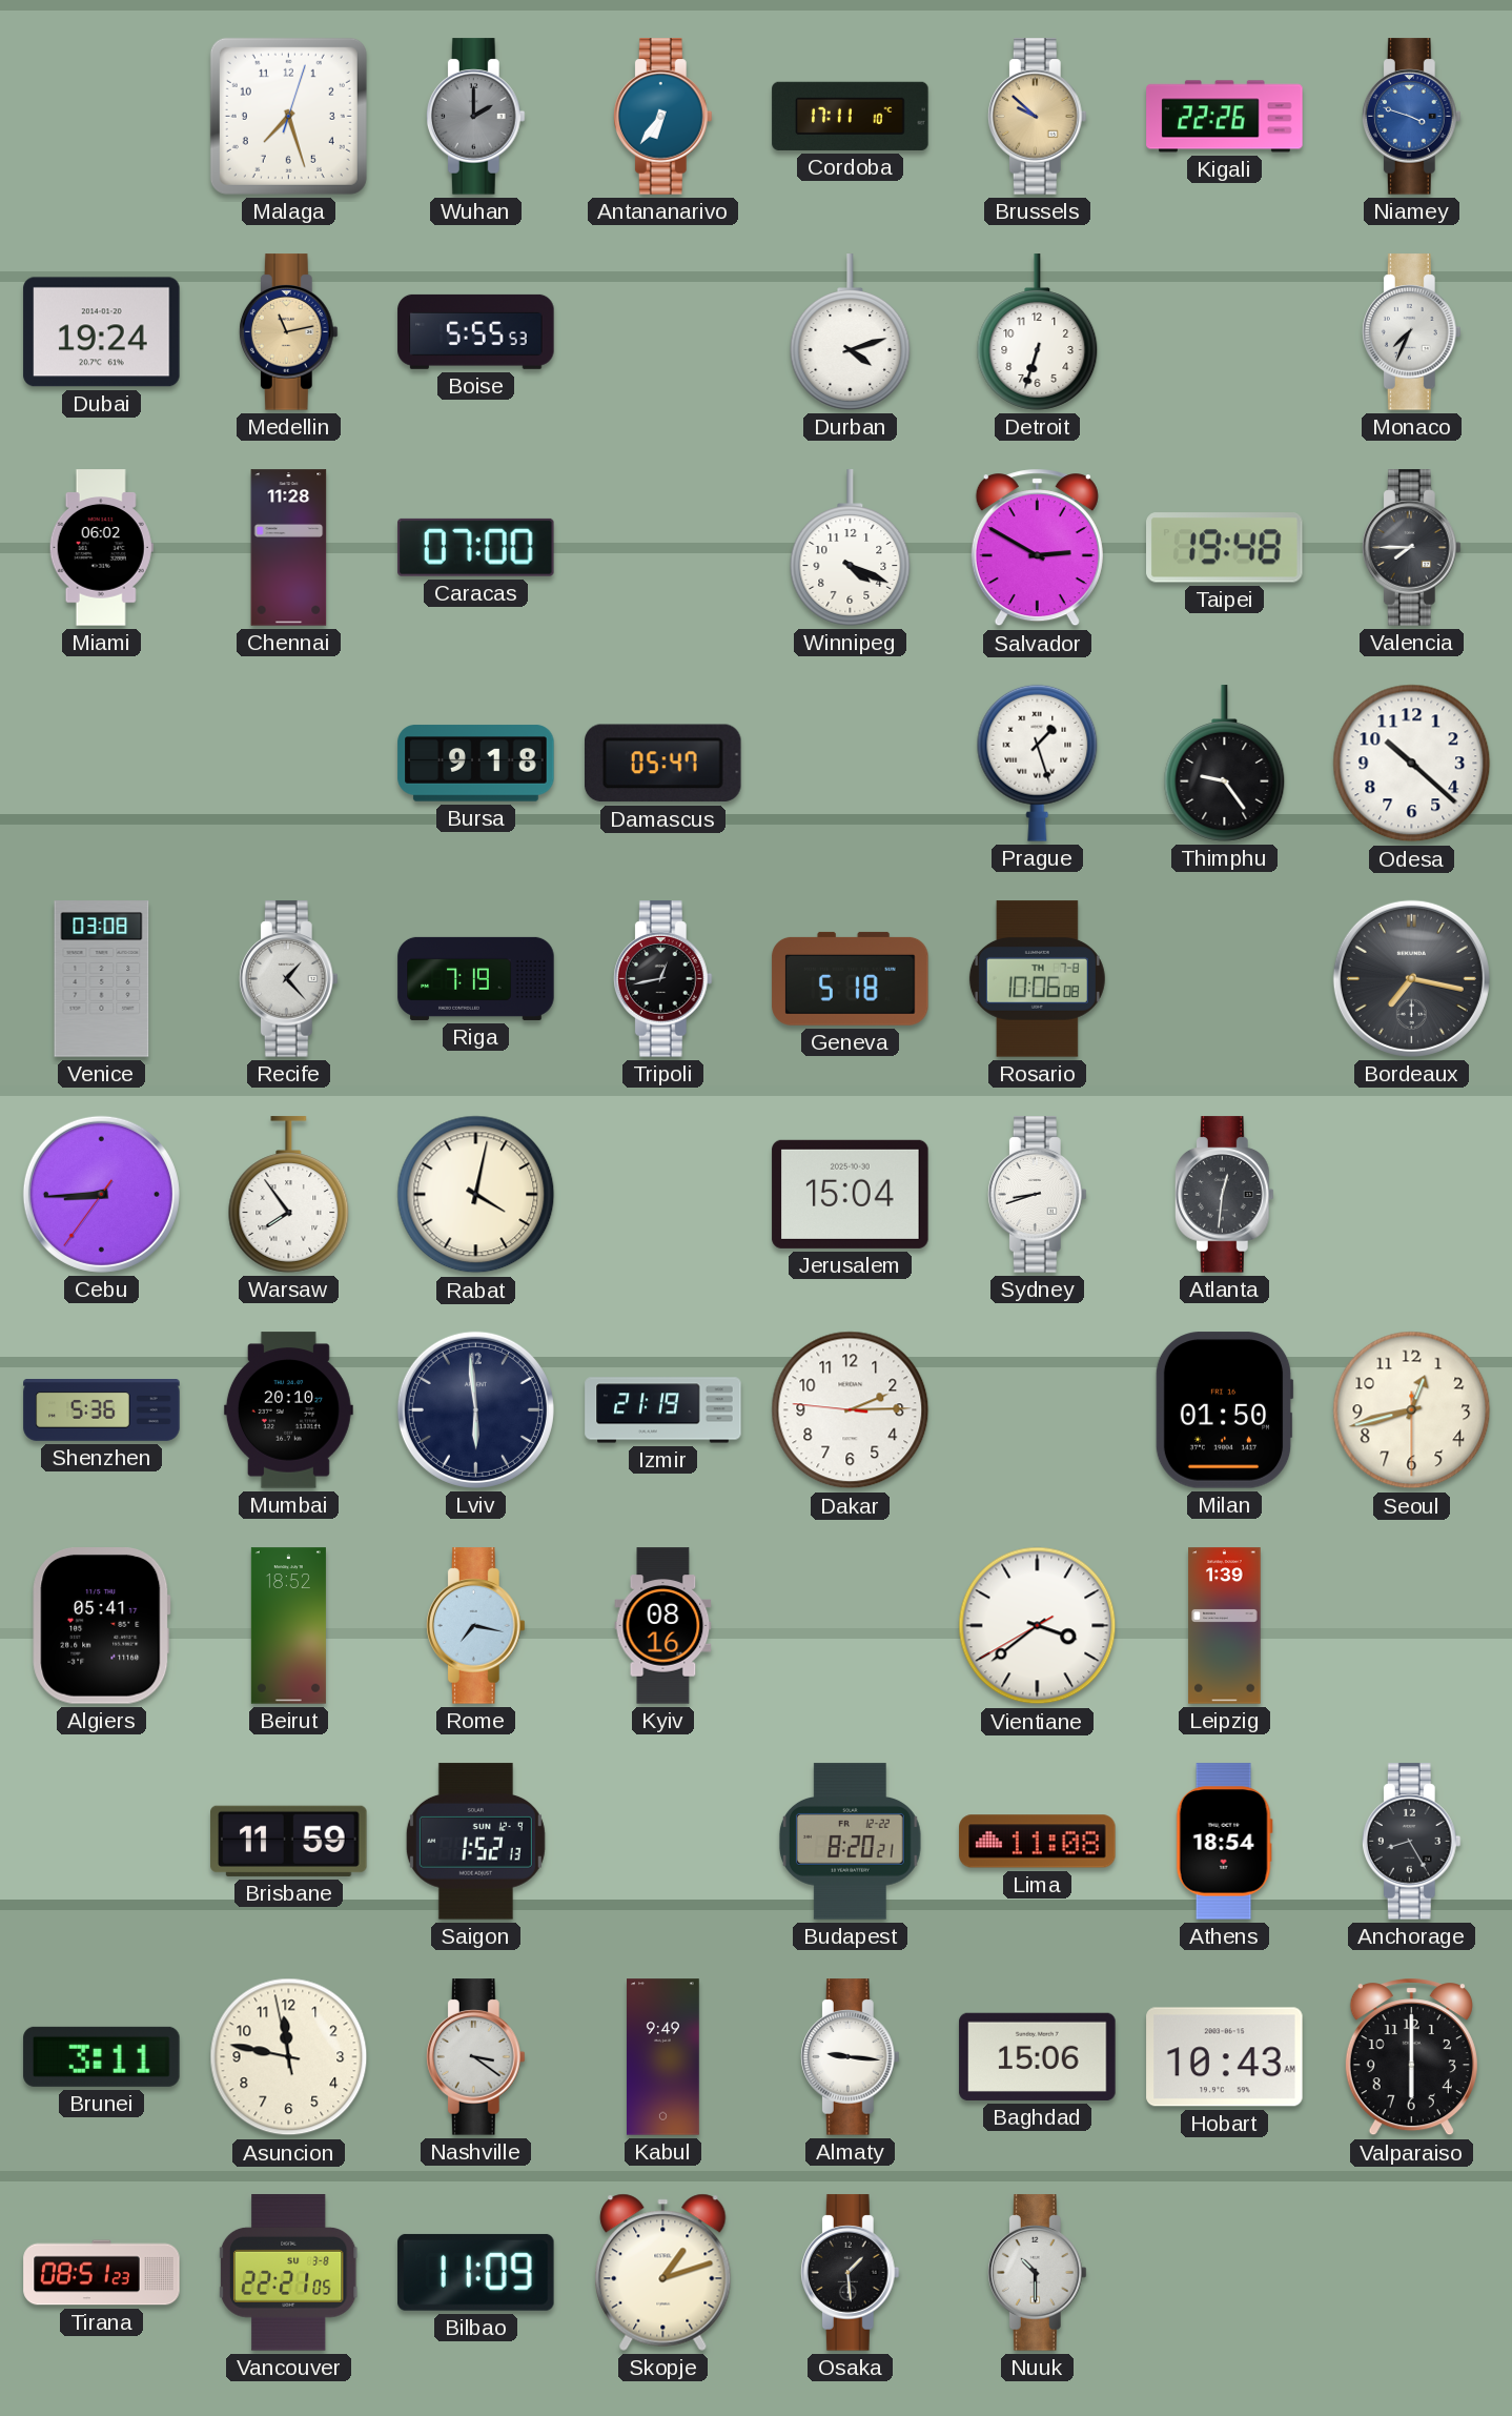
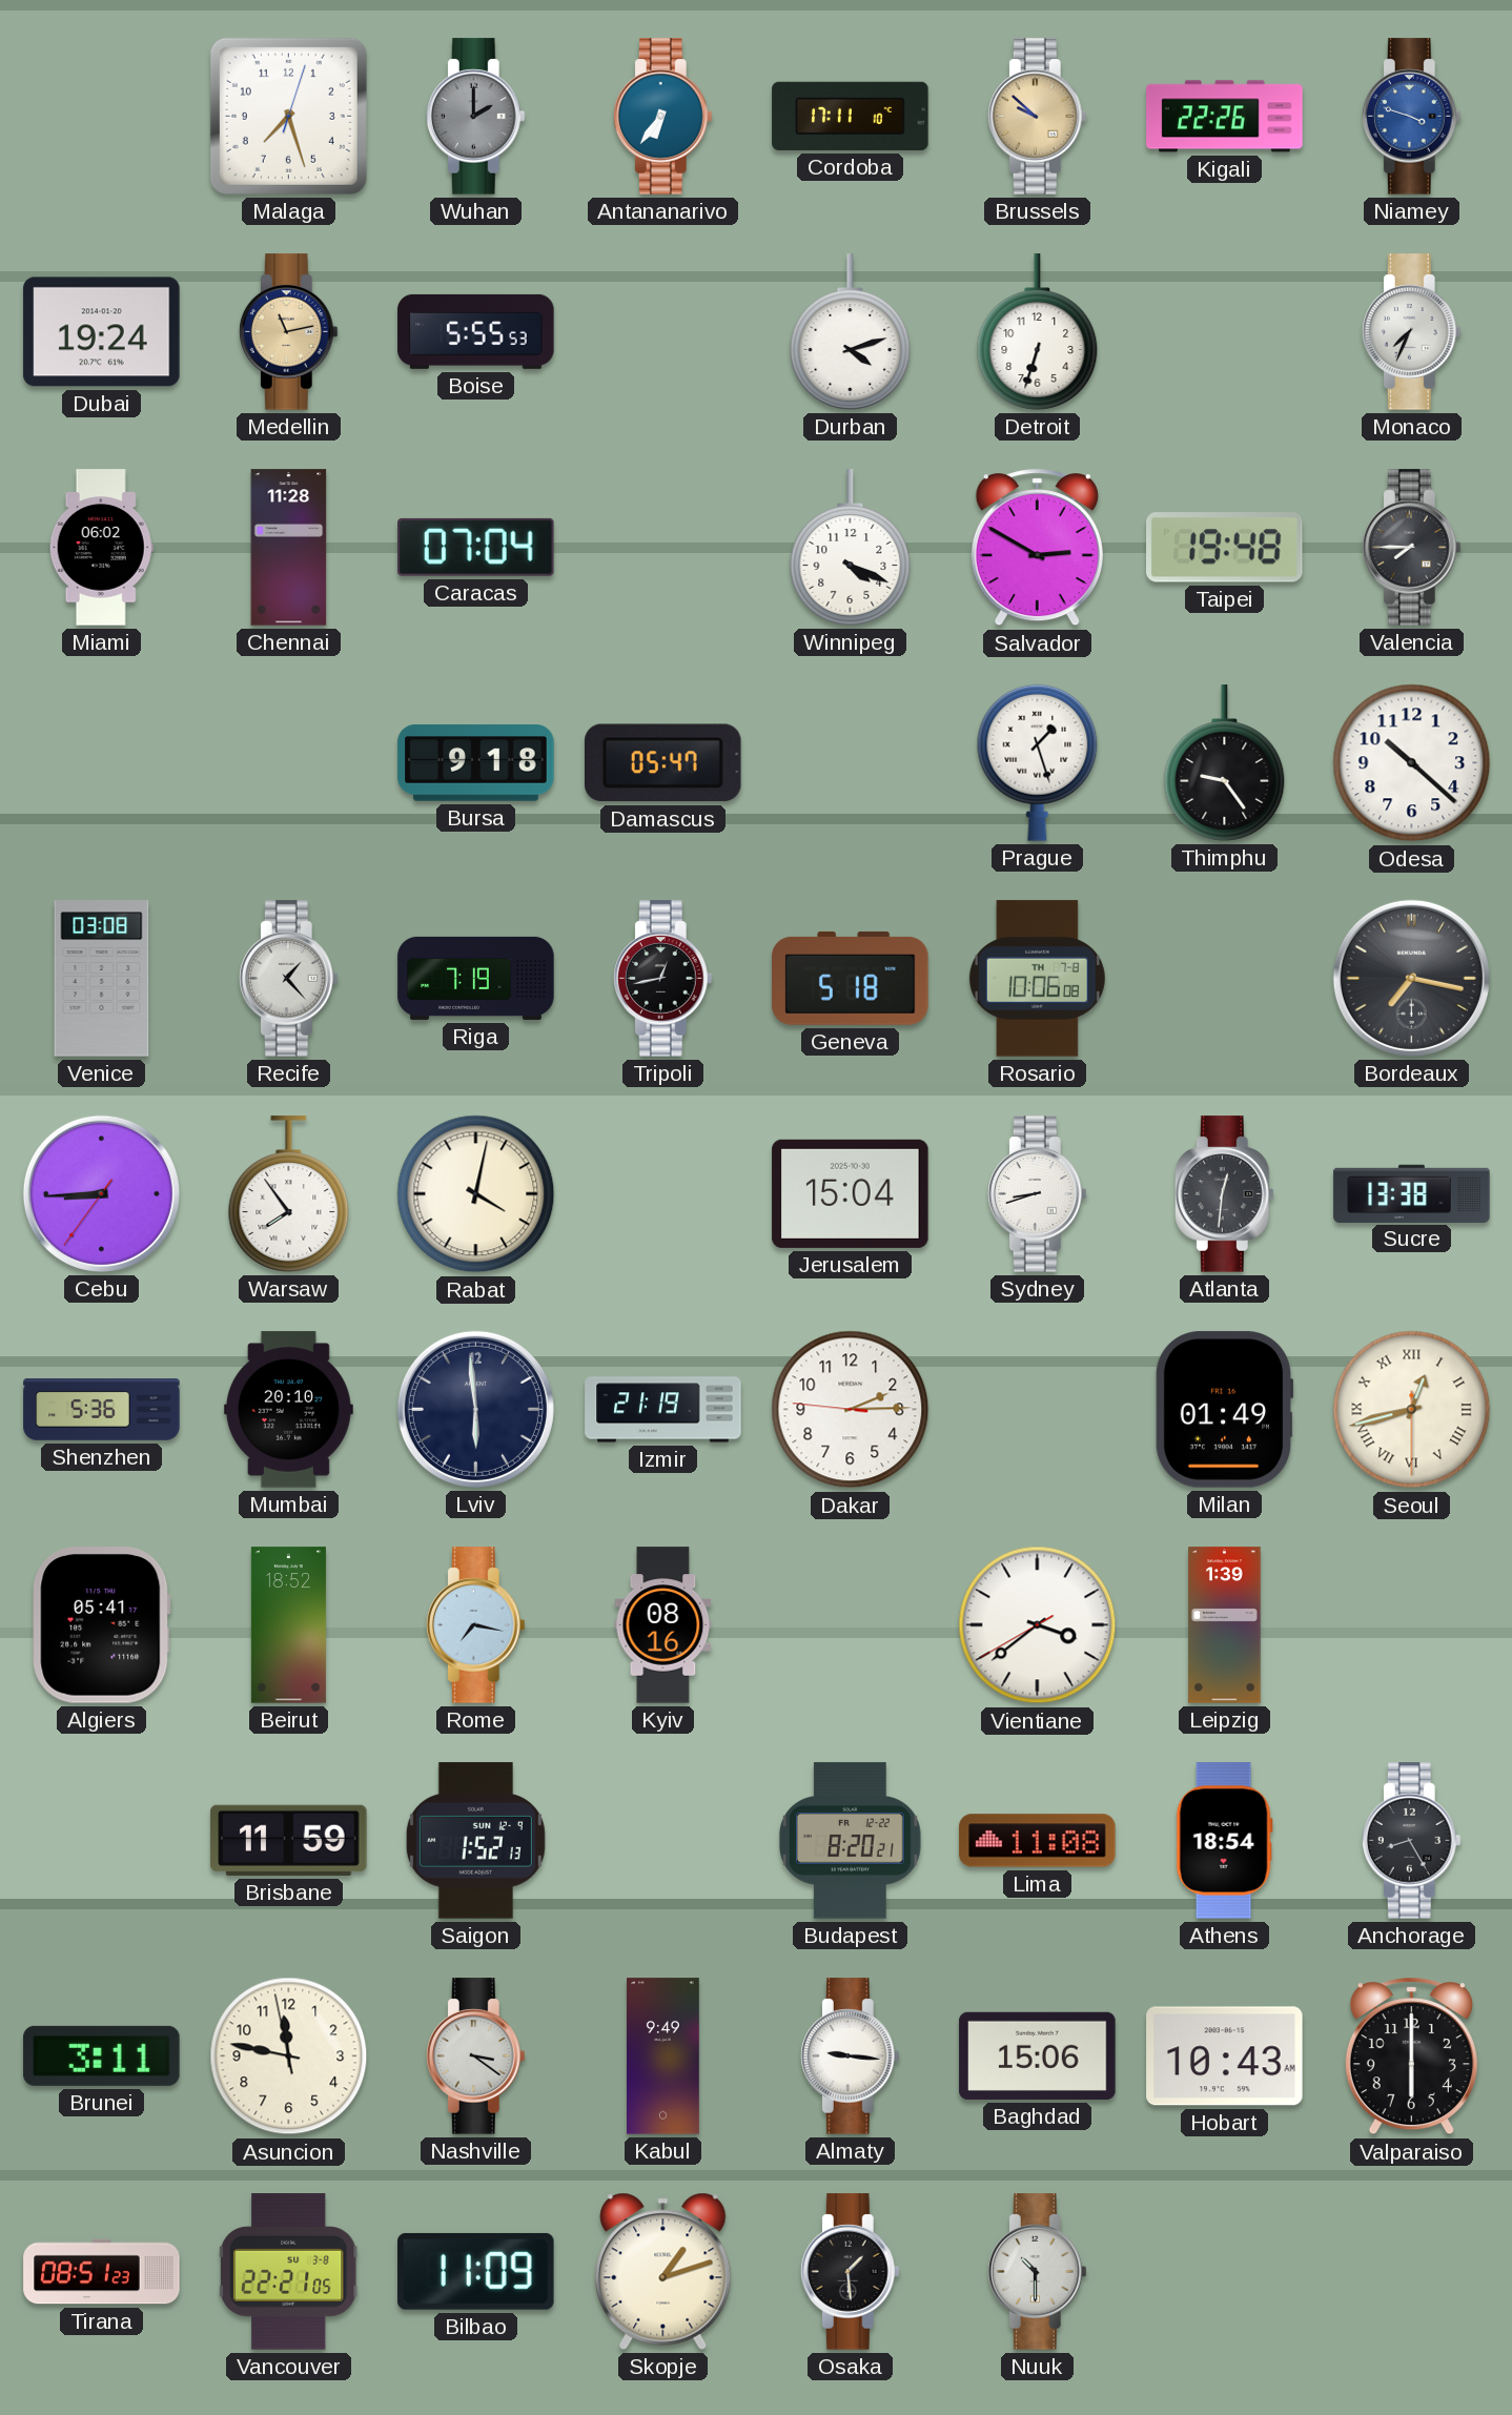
Caracas: 07:00 -> 07:04 (476, 547)
Sucre: none -> 13:38 (1412, 1193)
Milan: 01:50 -> 01:49 (1224, 1410)
Seoul numerals: Arabic -> Roman (1412, 1410)
